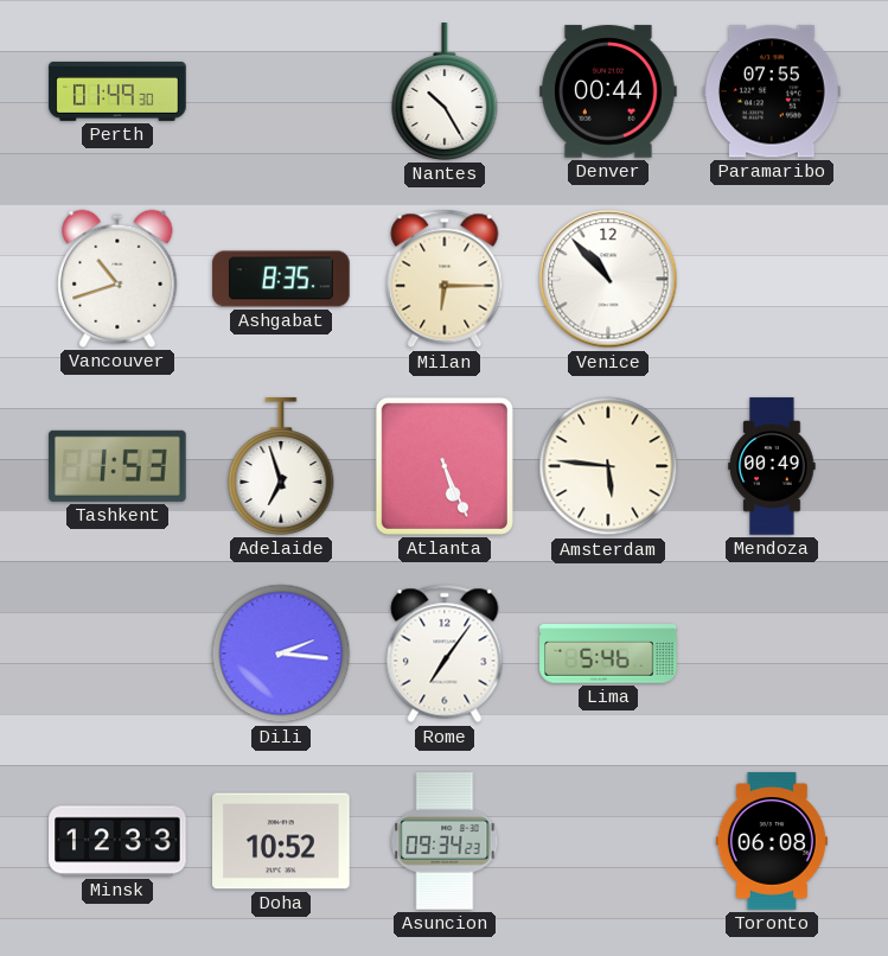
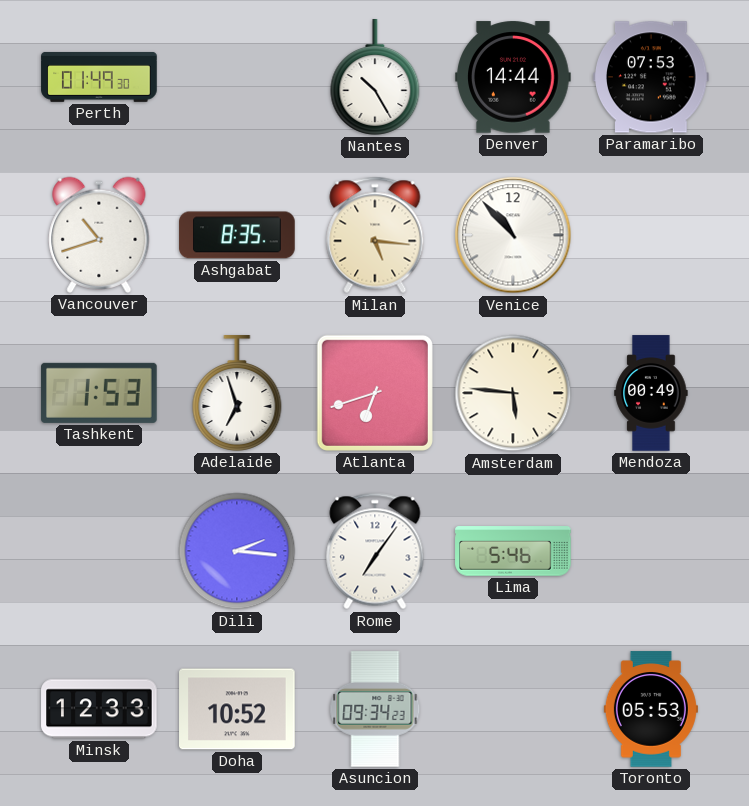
Denver: 00:44 -> 14:44 (513, 77)
Paramaribo: 07:55 -> 07:53 (651, 77)
Milan: 6:15 -> 5:16 (375, 235)
Atlanta: 5:26 -> 6:42 (375, 393)
Toronto: 06:08 -> 05:53 (651, 709)
